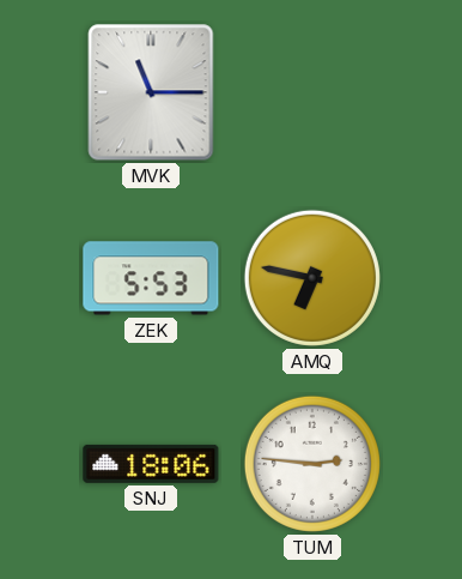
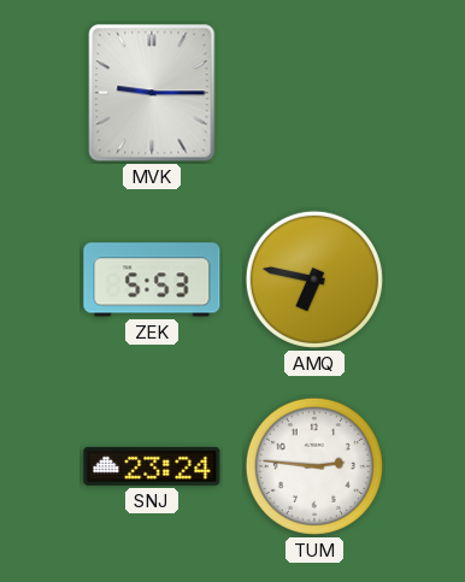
MVK: 11:15 -> 9:15 (152, 93)
SNJ: 18:06 -> 23:24 (152, 466)
